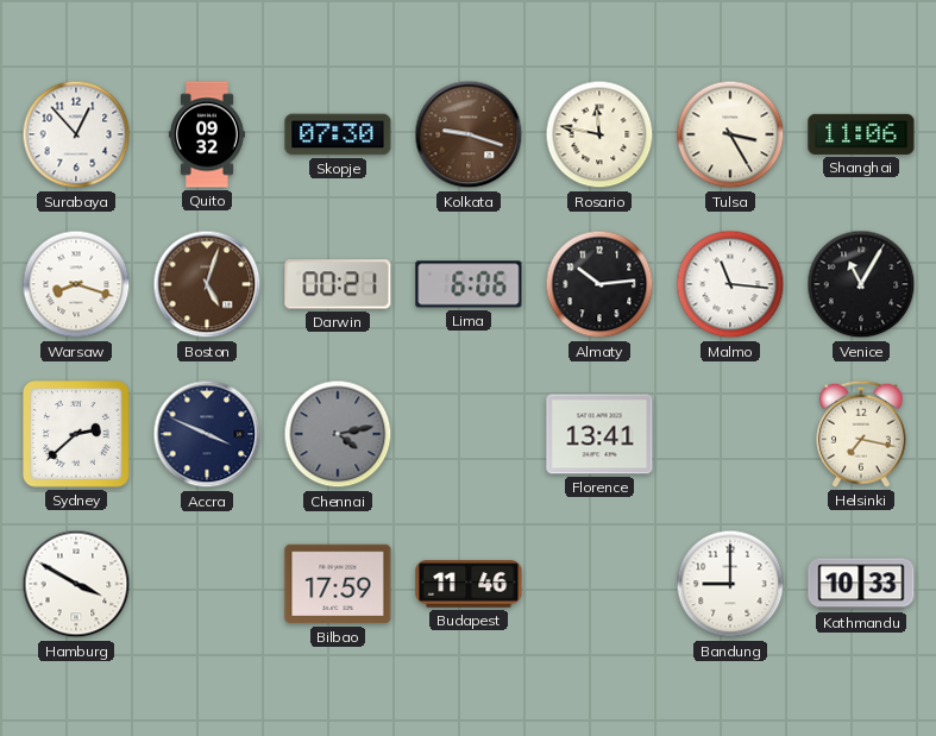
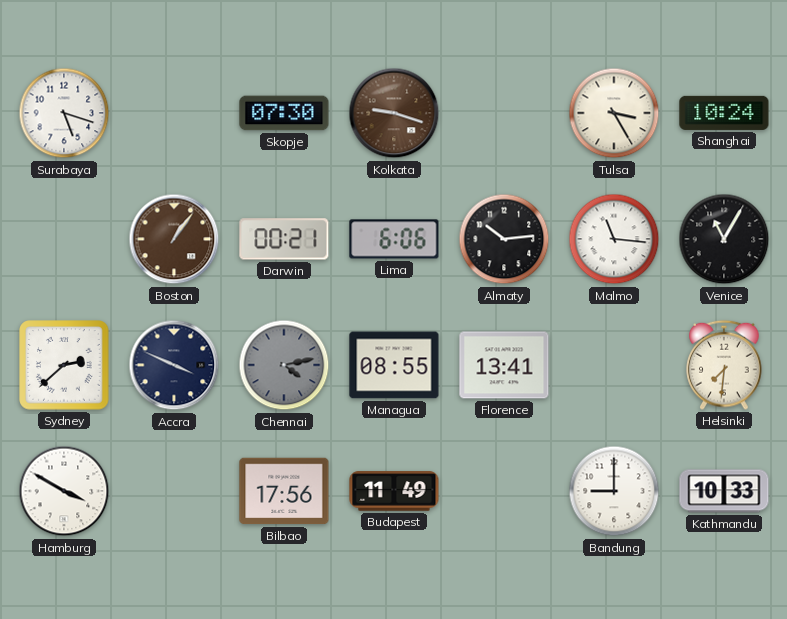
Surabaya: 12:53 -> 5:18 (64, 113)
Quito: 09:32 -> none (207, 134)
Rosario: 11:47 -> none (599, 134)
Shanghai: 11:06 -> 10:24 (724, 113)
Warsaw: 8:18 -> none (76, 284)
Boston: 5:03 -> 1:06 (174, 239)
Managua: none -> 08:55 (394, 365)
Helsinki: 7:17 -> 7:31 (724, 365)
Bilbao: 17:59 -> 17:56 (284, 491)
Budapest: 11:46 -> 11:49 (394, 491)
